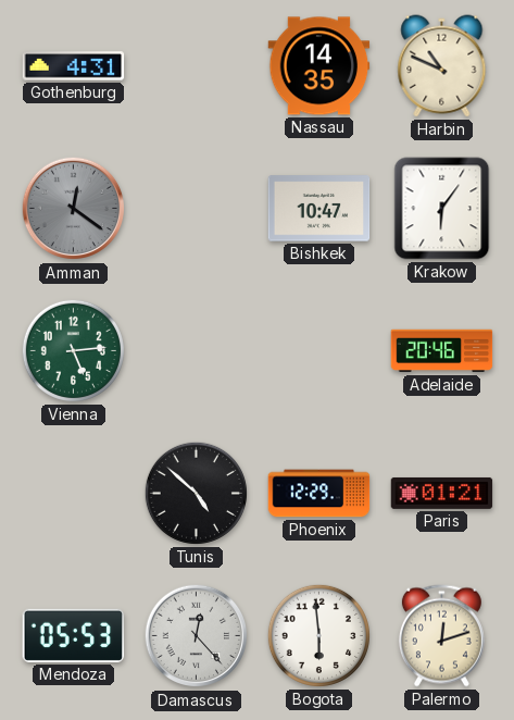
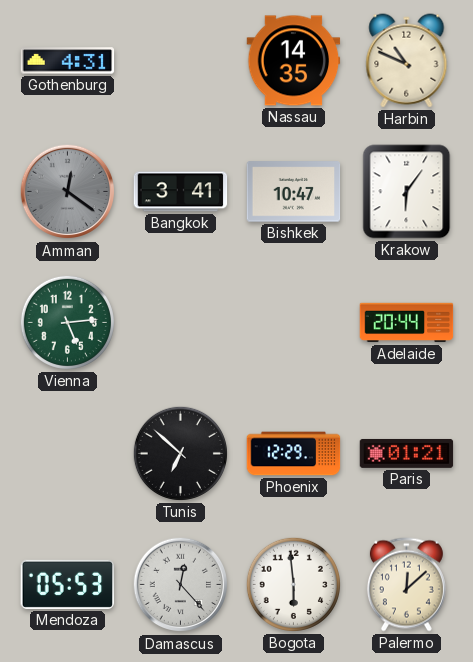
Bangkok: none -> 3:41 (181, 192)
Adelaide: 20:46 -> 20:44 (407, 323)
Tunis: 4:52 -> 6:52 (180, 453)
Palermo: 12:12 -> 12:08 (406, 585)
